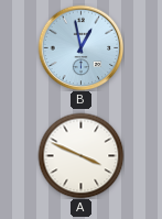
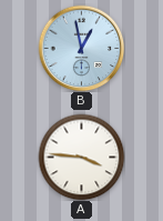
A: 3:49 -> 3:46 (81, 157)
